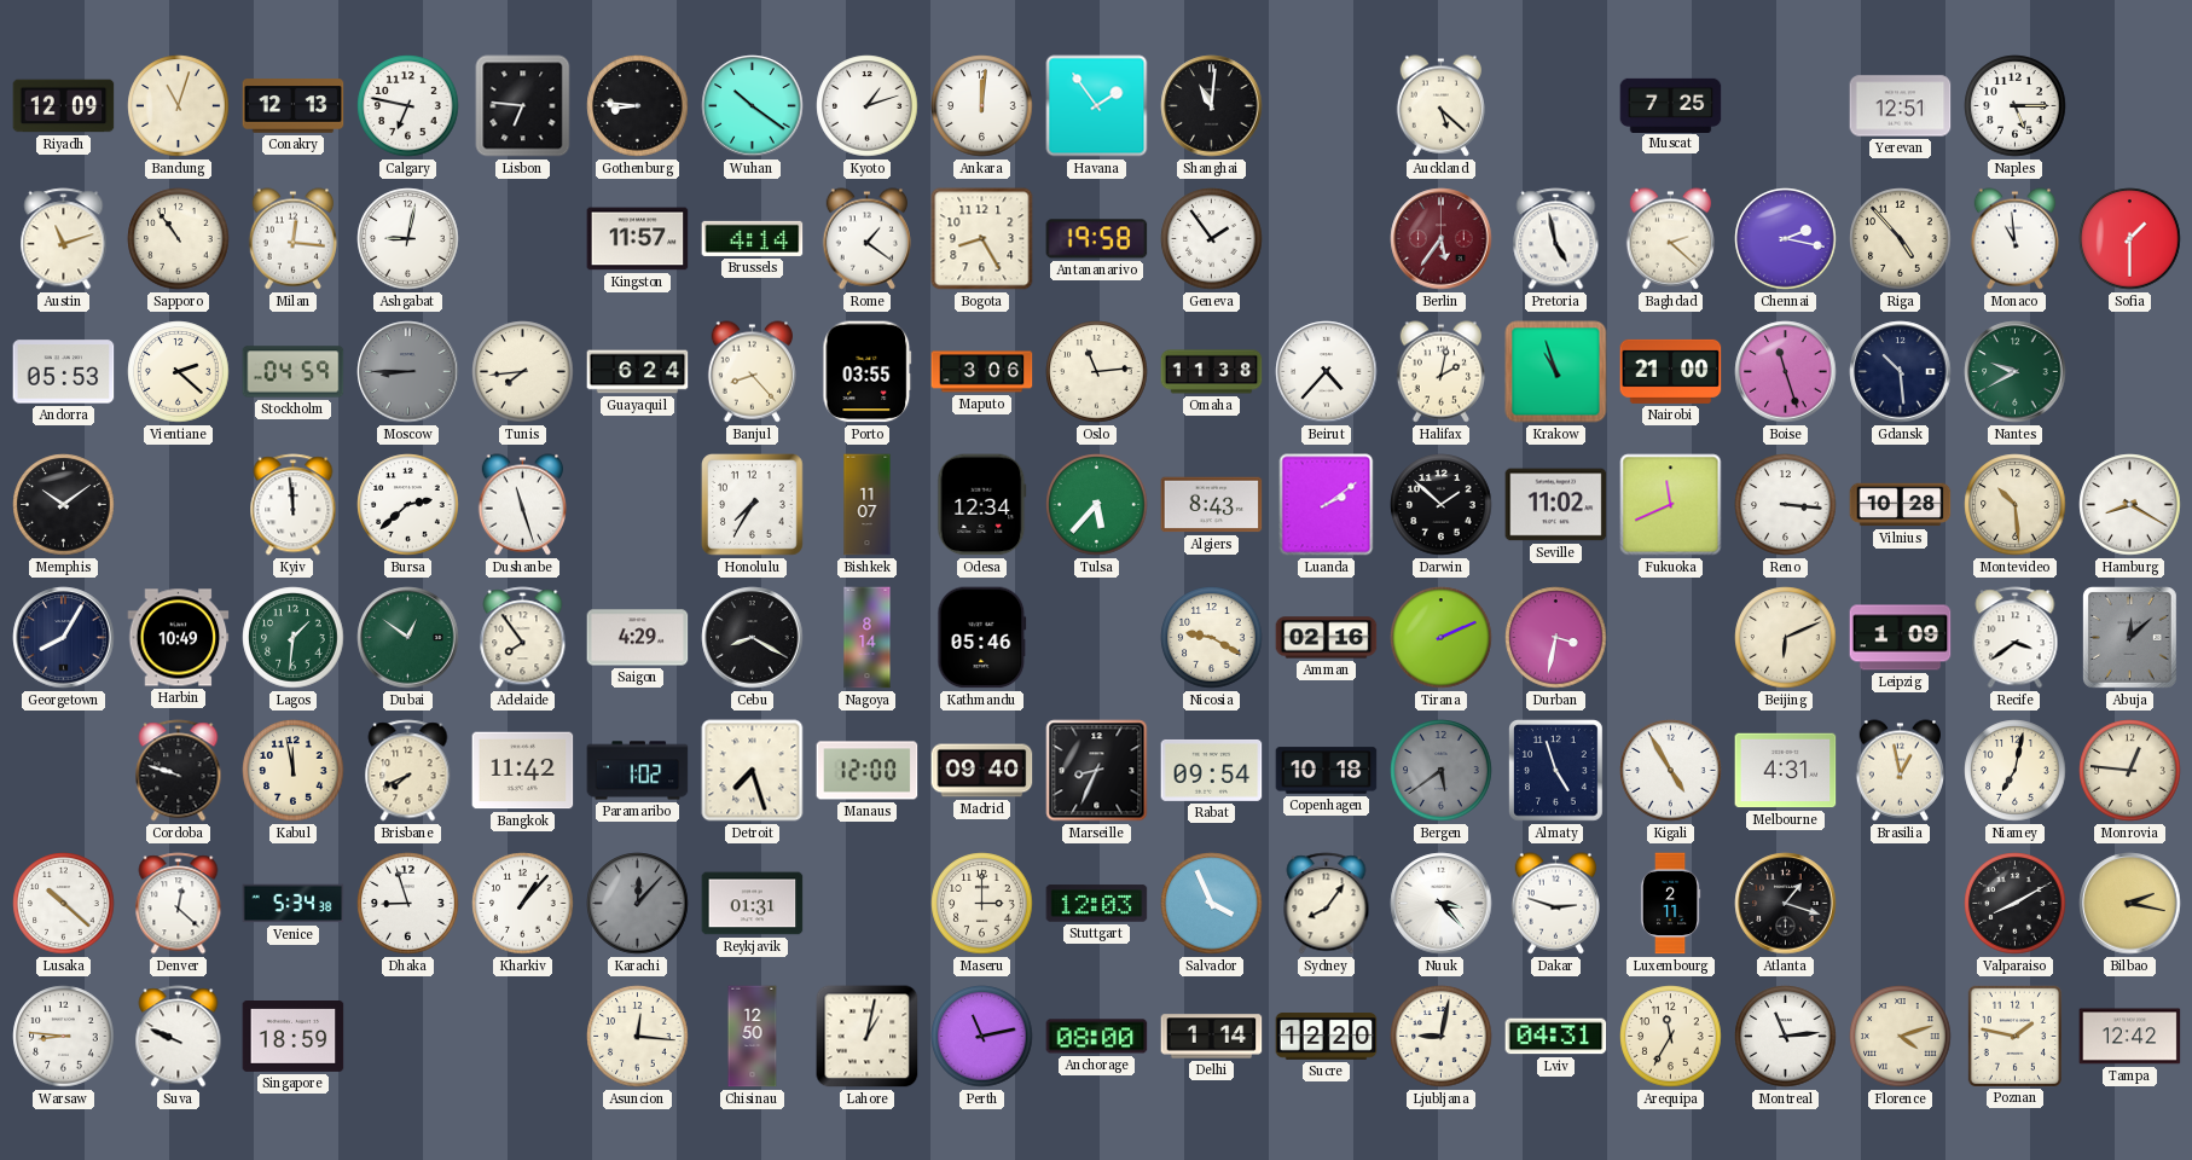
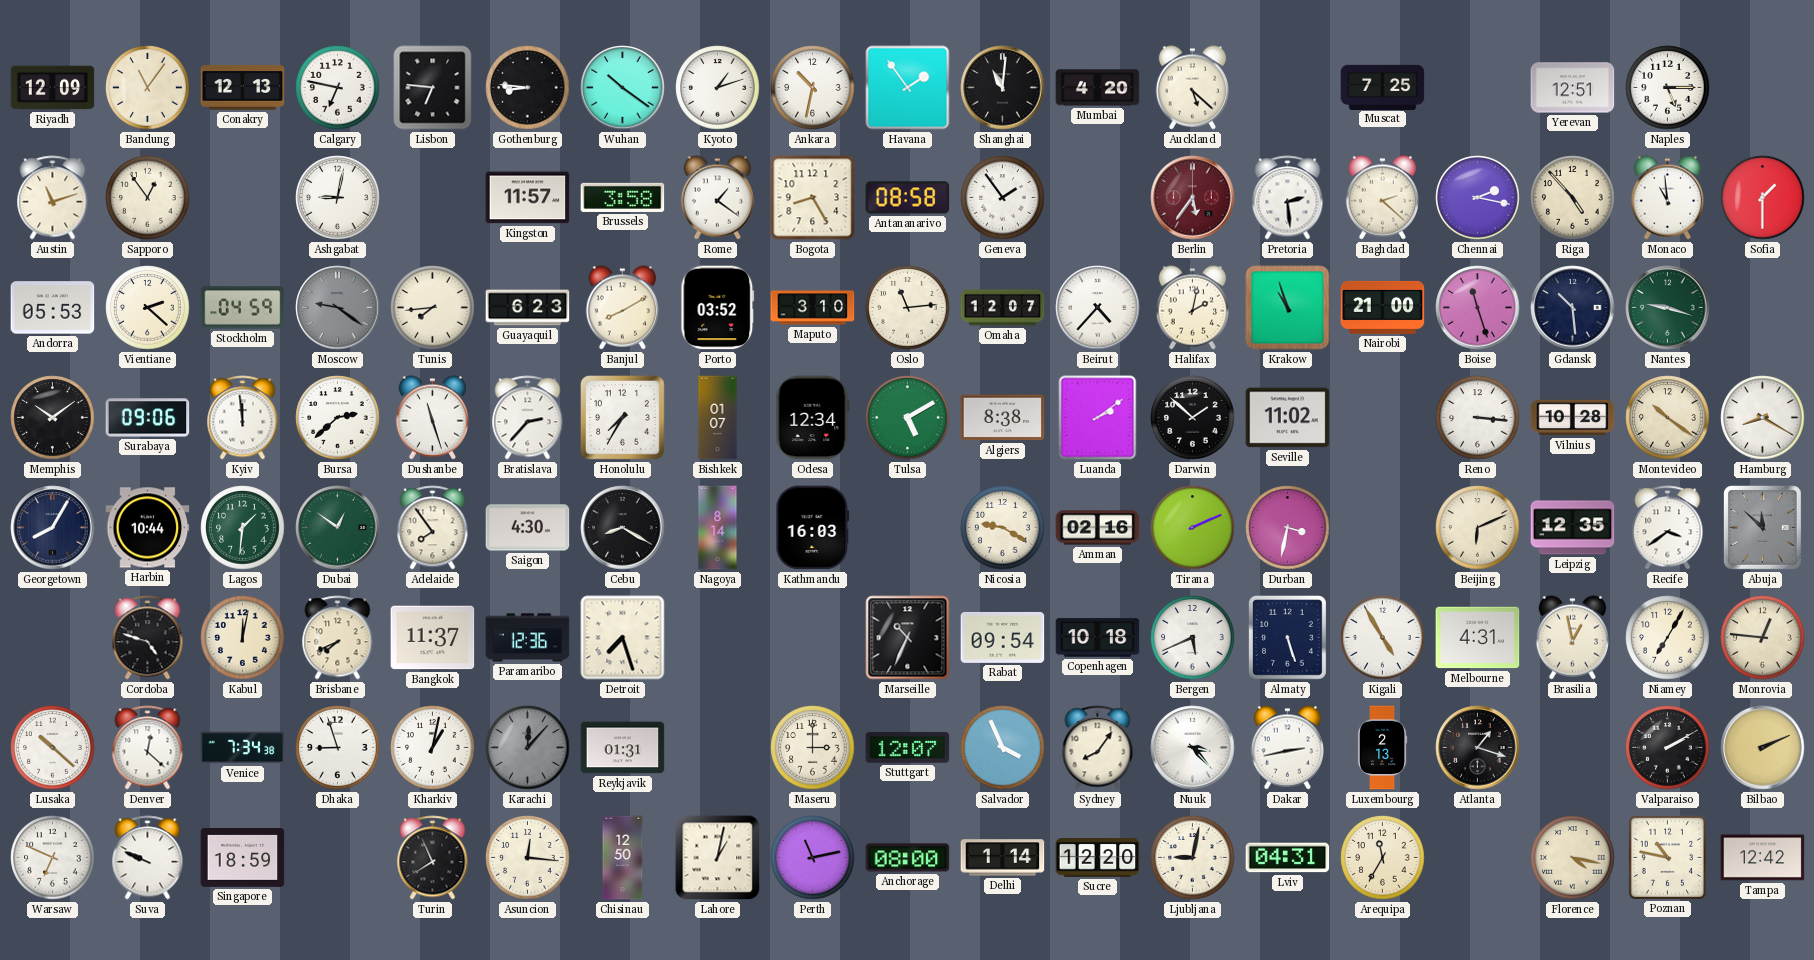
Bandung: 11:03 -> 11:06 (148, 88)
Ankara: 12:01 -> 10:32 (813, 88)
Mumbai: none -> 4:20 (1098, 88)
Sapporo: 10:54 -> 12:54 (148, 198)
Milan: 12:16 -> none (292, 239)
Brussels: 4:14 -> 3:58 (623, 197)
Antananarivo: 19:58 -> 08:58 (908, 198)
Pretoria: 4:58 -> 2:29 (1288, 198)
Moscow: 8:45 -> 9:21 (338, 308)
Guayaquil: 6:24 -> 6:23 (528, 308)
Banjul: 8:23 -> 8:10 (622, 308)
Porto: 03:55 -> 03:52 (718, 308)
Maputo: 3:06 -> 3:10 (813, 308)
Omaha: 11:38 -> 12:07 (1003, 308)
Nantes: 9:40 -> 9:18 (1668, 308)
Surabaya: none -> 09:06 (148, 418)
Bratislava: none -> 2:37 (528, 418)
Bishkek: 11:07 -> 01:07 (718, 418)
Tulsa: 5:37 -> 5:10 (908, 418)
Algiers: 8:43 -> 8:38 (1003, 418)
Fukuoka: 11:41 -> none (1671, 505)
Montevideo: 10:29 -> 10:21 (1668, 418)
Harbin: 10:49 -> 10:44 (148, 528)
Saigon: 4:29 -> 4:30 (528, 528)
Kathmandu: 05:46 -> 16:03 (813, 528)
Leipzig: 1:09 -> 12:35 (1573, 528)
Abuja: 12:08 -> 11:52 (1763, 528)
Cordoba: 9:48 -> 4:48 (148, 638)
Kabul: 11:58 -> 12:02 (243, 638)
Bangkok: 11:42 -> 11:37 (433, 638)
Paramaribo: 1:02 -> 12:36 (528, 638)
Manaus: 12:00 -> none (868, 771)
Madrid: 09:40 -> none (982, 771)
Marseille: 8:34 -> 10:34 (908, 638)
Bergen: 5:39 -> 5:41 (1193, 638)
Bergen dial: grey -> white (1193, 638)
Almaty: 4:57 -> 5:27 (1288, 638)
Niamey: 7:02 -> 7:05 (1668, 638)
Venice: 5:34 -> 7:34 (243, 748)
Kharkiv: 1:07 -> 1:02 (433, 748)
Stuttgart: 12:03 -> 12:07 (908, 748)
Dakar: 2:48 -> 2:43 (1287, 748)
Luxembourg: 2:11 -> 2:13 (1382, 748)
Valparaiso: 8:10 -> 2:10 (1668, 748)
Bilbao: 2:17 -> 2:11 (1763, 748)
Warsaw: 8:46 -> 6:49 (53, 858)
Turin: none -> 7:56 (433, 858)
Montreal: 11:14 -> none (1786, 1037)
Florence: 4:12 -> 4:17 (1573, 858)
Poznan: 1:47 -> 10:47 (1667, 857)
